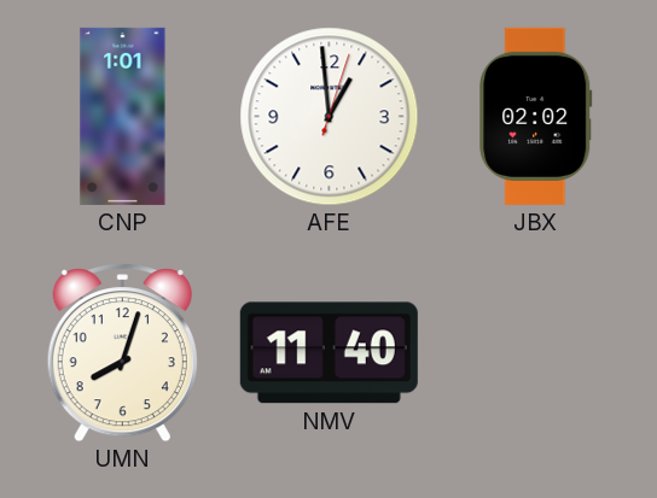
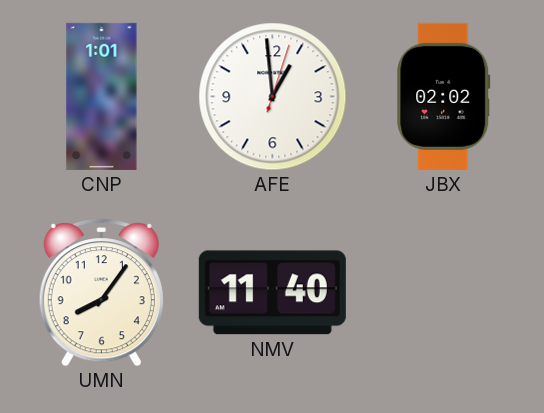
UMN: 8:03 -> 8:06 (101, 293)
